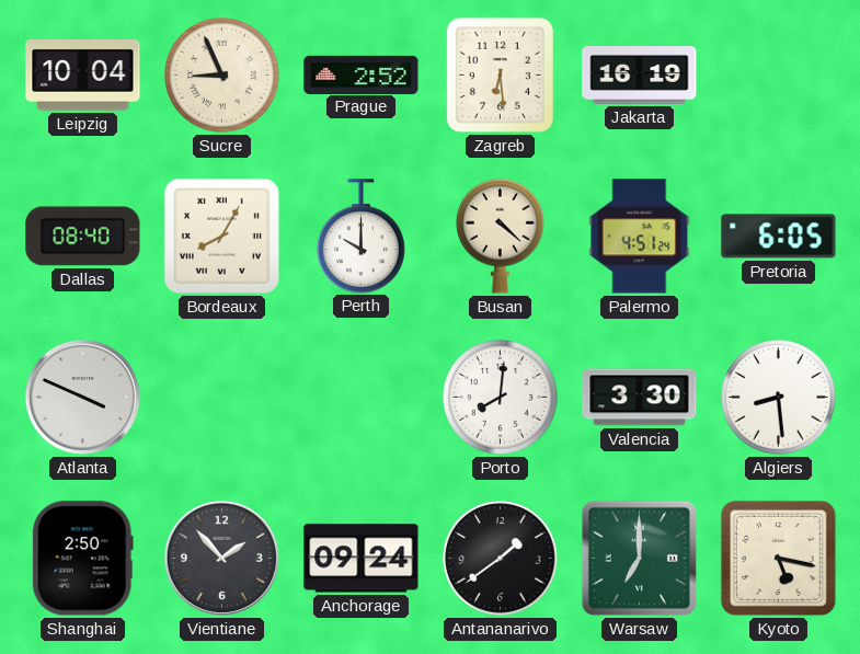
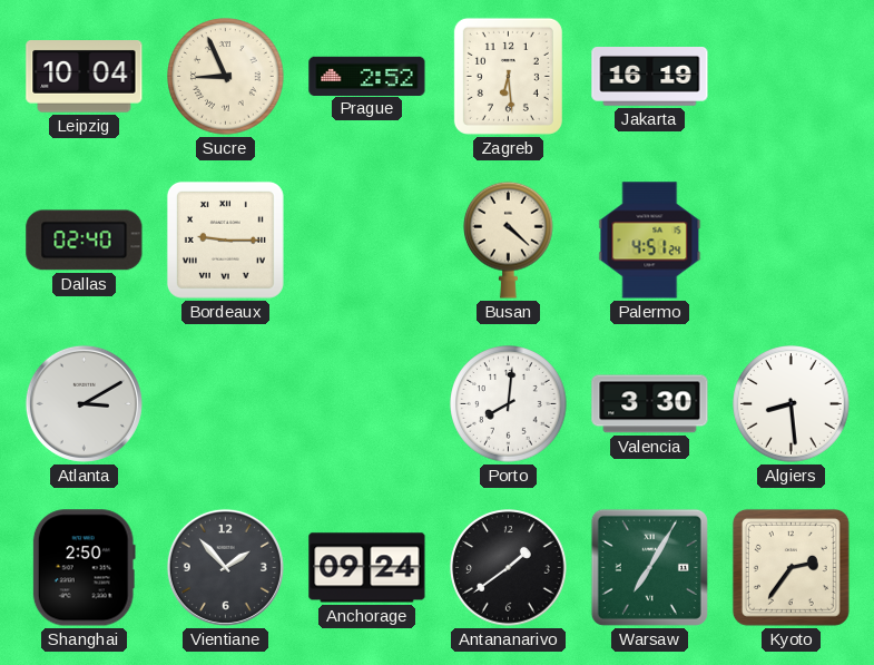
Dallas: 08:40 -> 02:40 (85, 241)
Bordeaux: 8:05 -> 9:15 (225, 239)
Perth: 10:00 -> none (362, 236)
Pretoria: 6:05 -> none (779, 237)
Atlanta: 3:49 -> 3:10 (84, 403)
Warsaw: 7:00 -> 7:05 (649, 567)
Kyoto: 5:17 -> 2:36 (790, 567)
